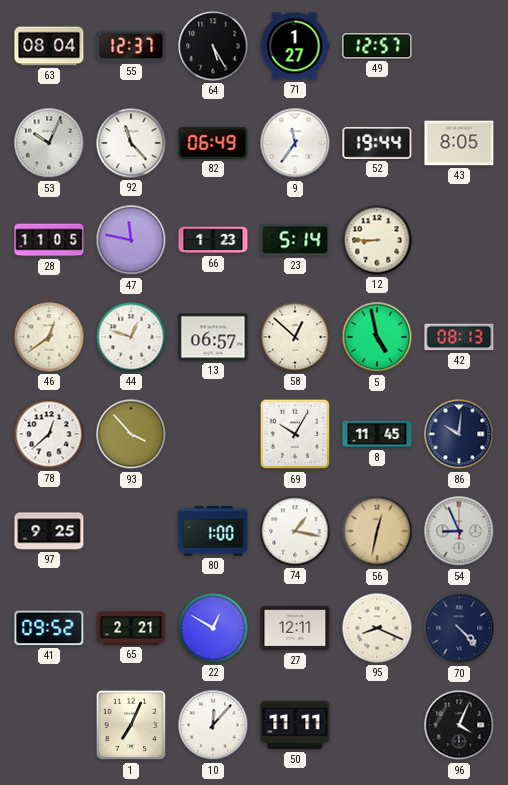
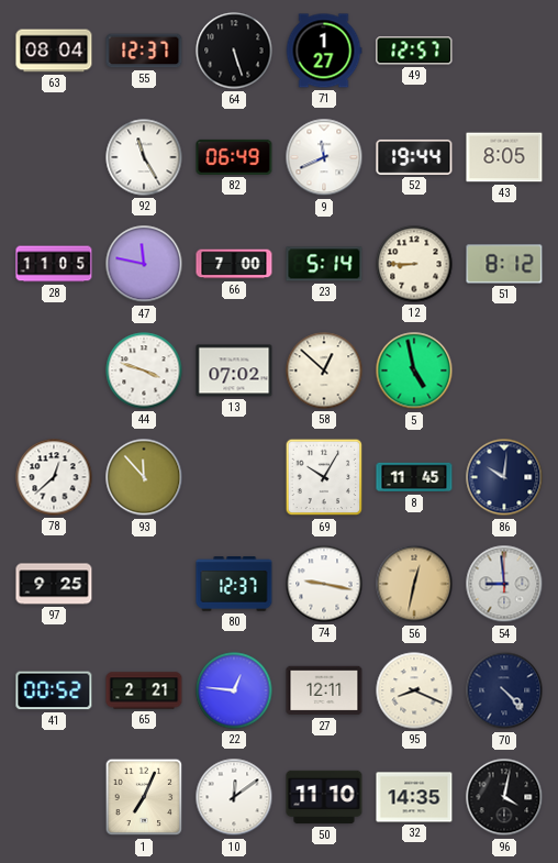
64: 5:25 -> 5:27 (234, 51)
53: 10:04 -> none (49, 143)
92: 11:23 -> 11:25 (144, 157)
9: 11:36 -> 11:41 (324, 157)
66: 1:23 -> 7:00 (234, 264)
51: none -> 8:12 (504, 264)
46: 12:39 -> none (49, 337)
44: 12:48 -> 3:48 (144, 370)
13: 06:57 -> 07:02 (234, 370)
42: 08:13 -> none (459, 337)
93: 3:53 -> 11:53 (144, 477)
80: 1:00 -> 12:37 (234, 584)
74: 1:17 -> 9:17 (324, 584)
54: 8:56 -> 8:59 (504, 584)
41: 09:52 -> 00:52 (54, 690)
22: 12:50 -> 12:46 (234, 690)
10: 12:07 -> 12:09 (234, 797)
50: 11:11 -> 11:10 (324, 797)
32: none -> 14:35 (414, 797)
96: 4:04 -> 4:02 (504, 797)
